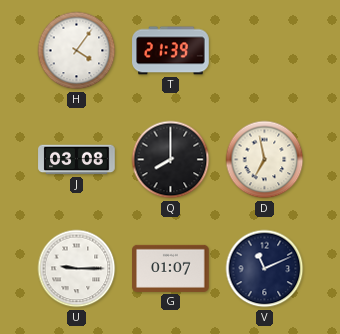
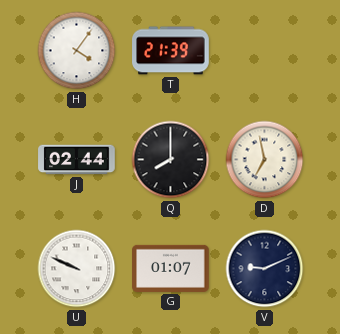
J: 03:08 -> 02:44 (77, 160)
U: 9:15 -> 9:49 (77, 269)
V: 11:11 -> 9:11 (265, 269)
